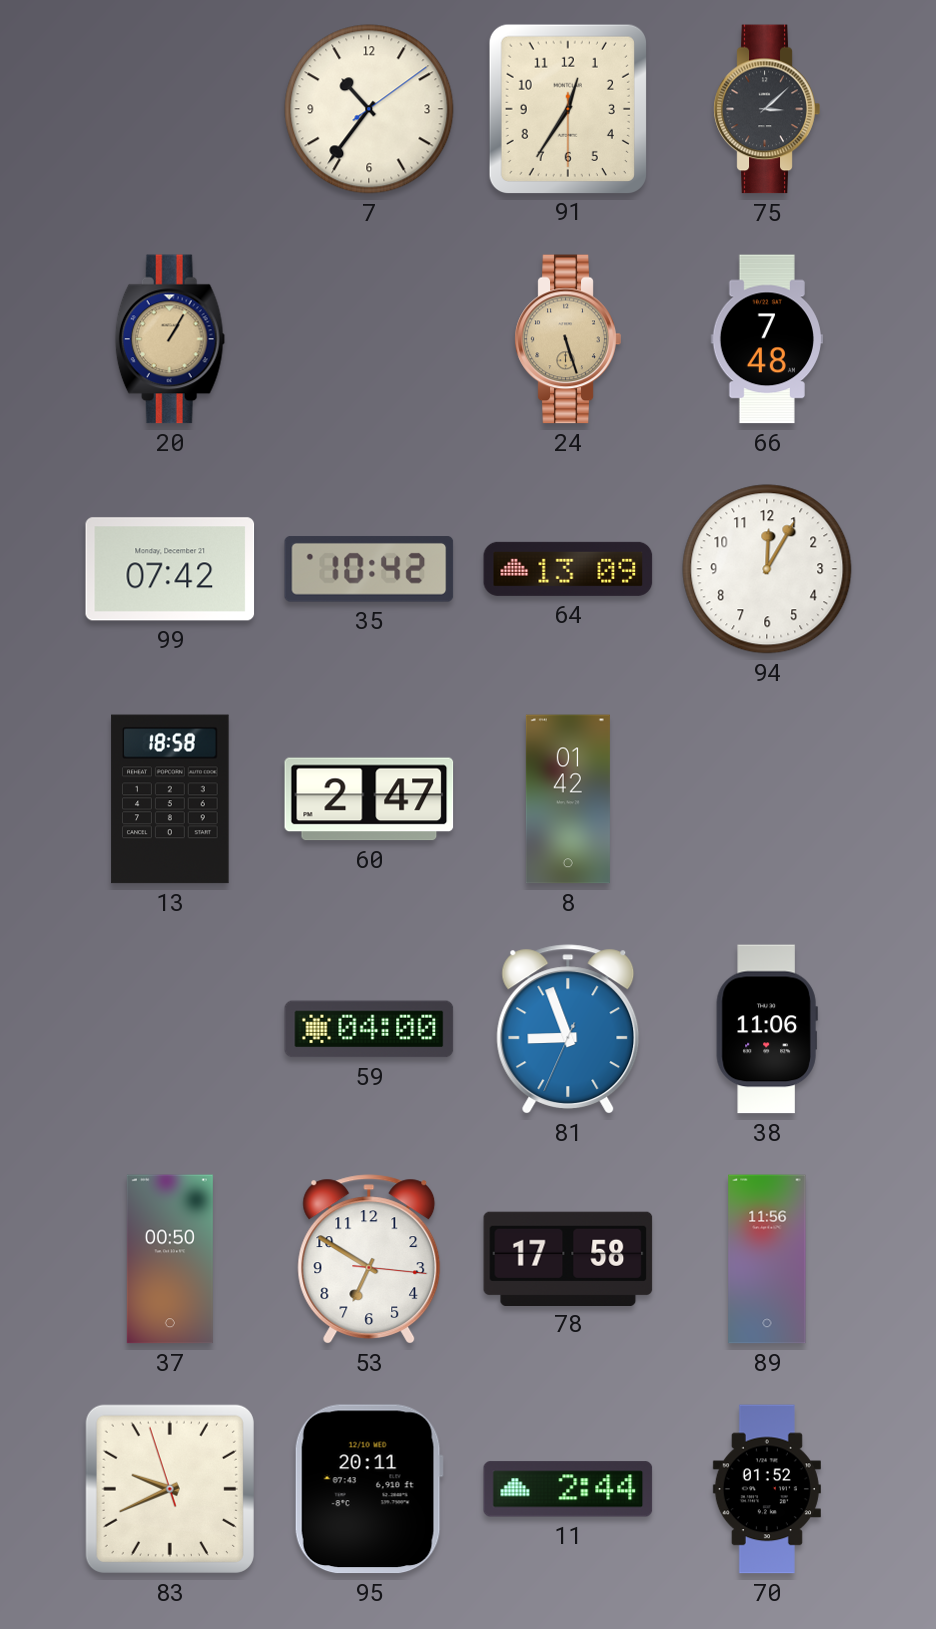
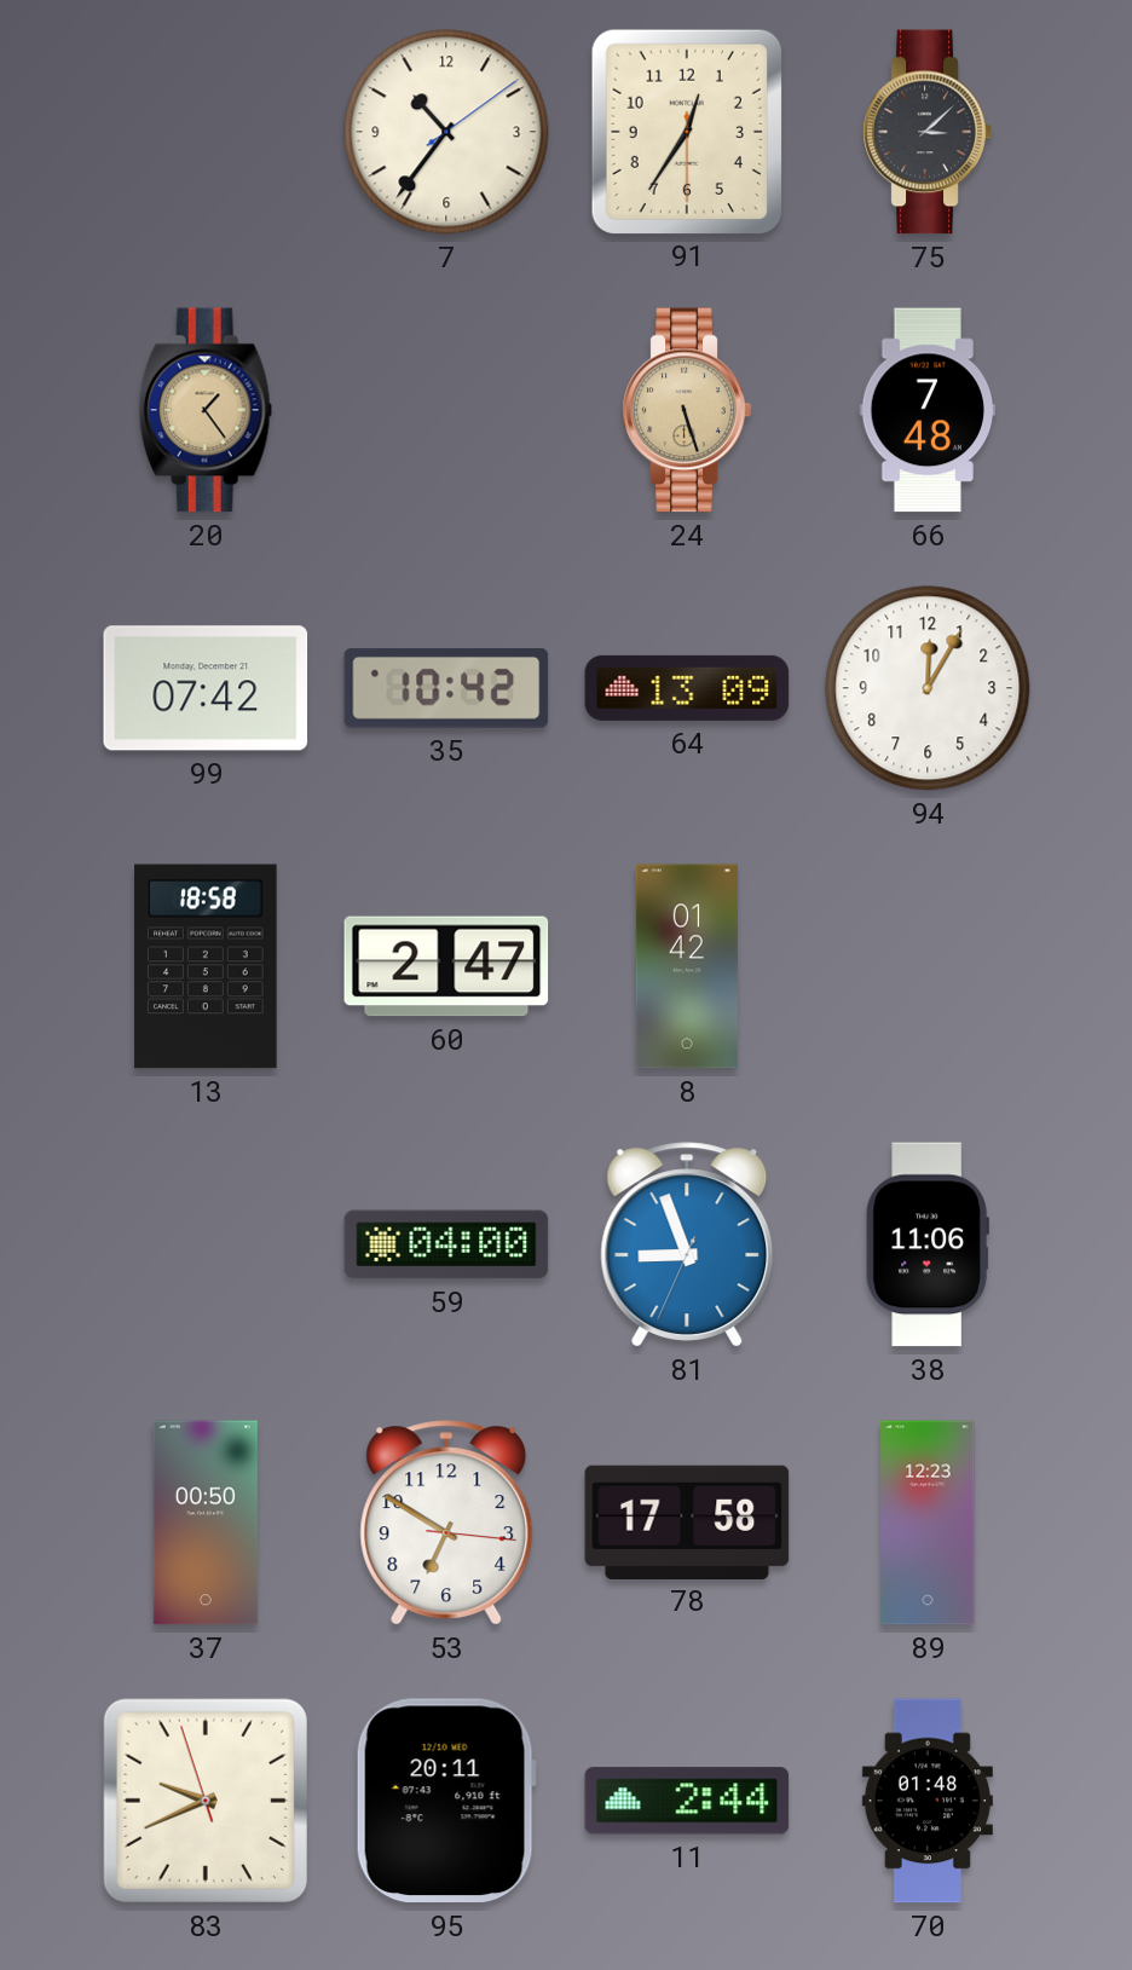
20: 1:05 -> 1:24 (206, 410)
89: 11:56 -> 12:23 (928, 1523)
70: 01:52 -> 01:48 (928, 1801)
